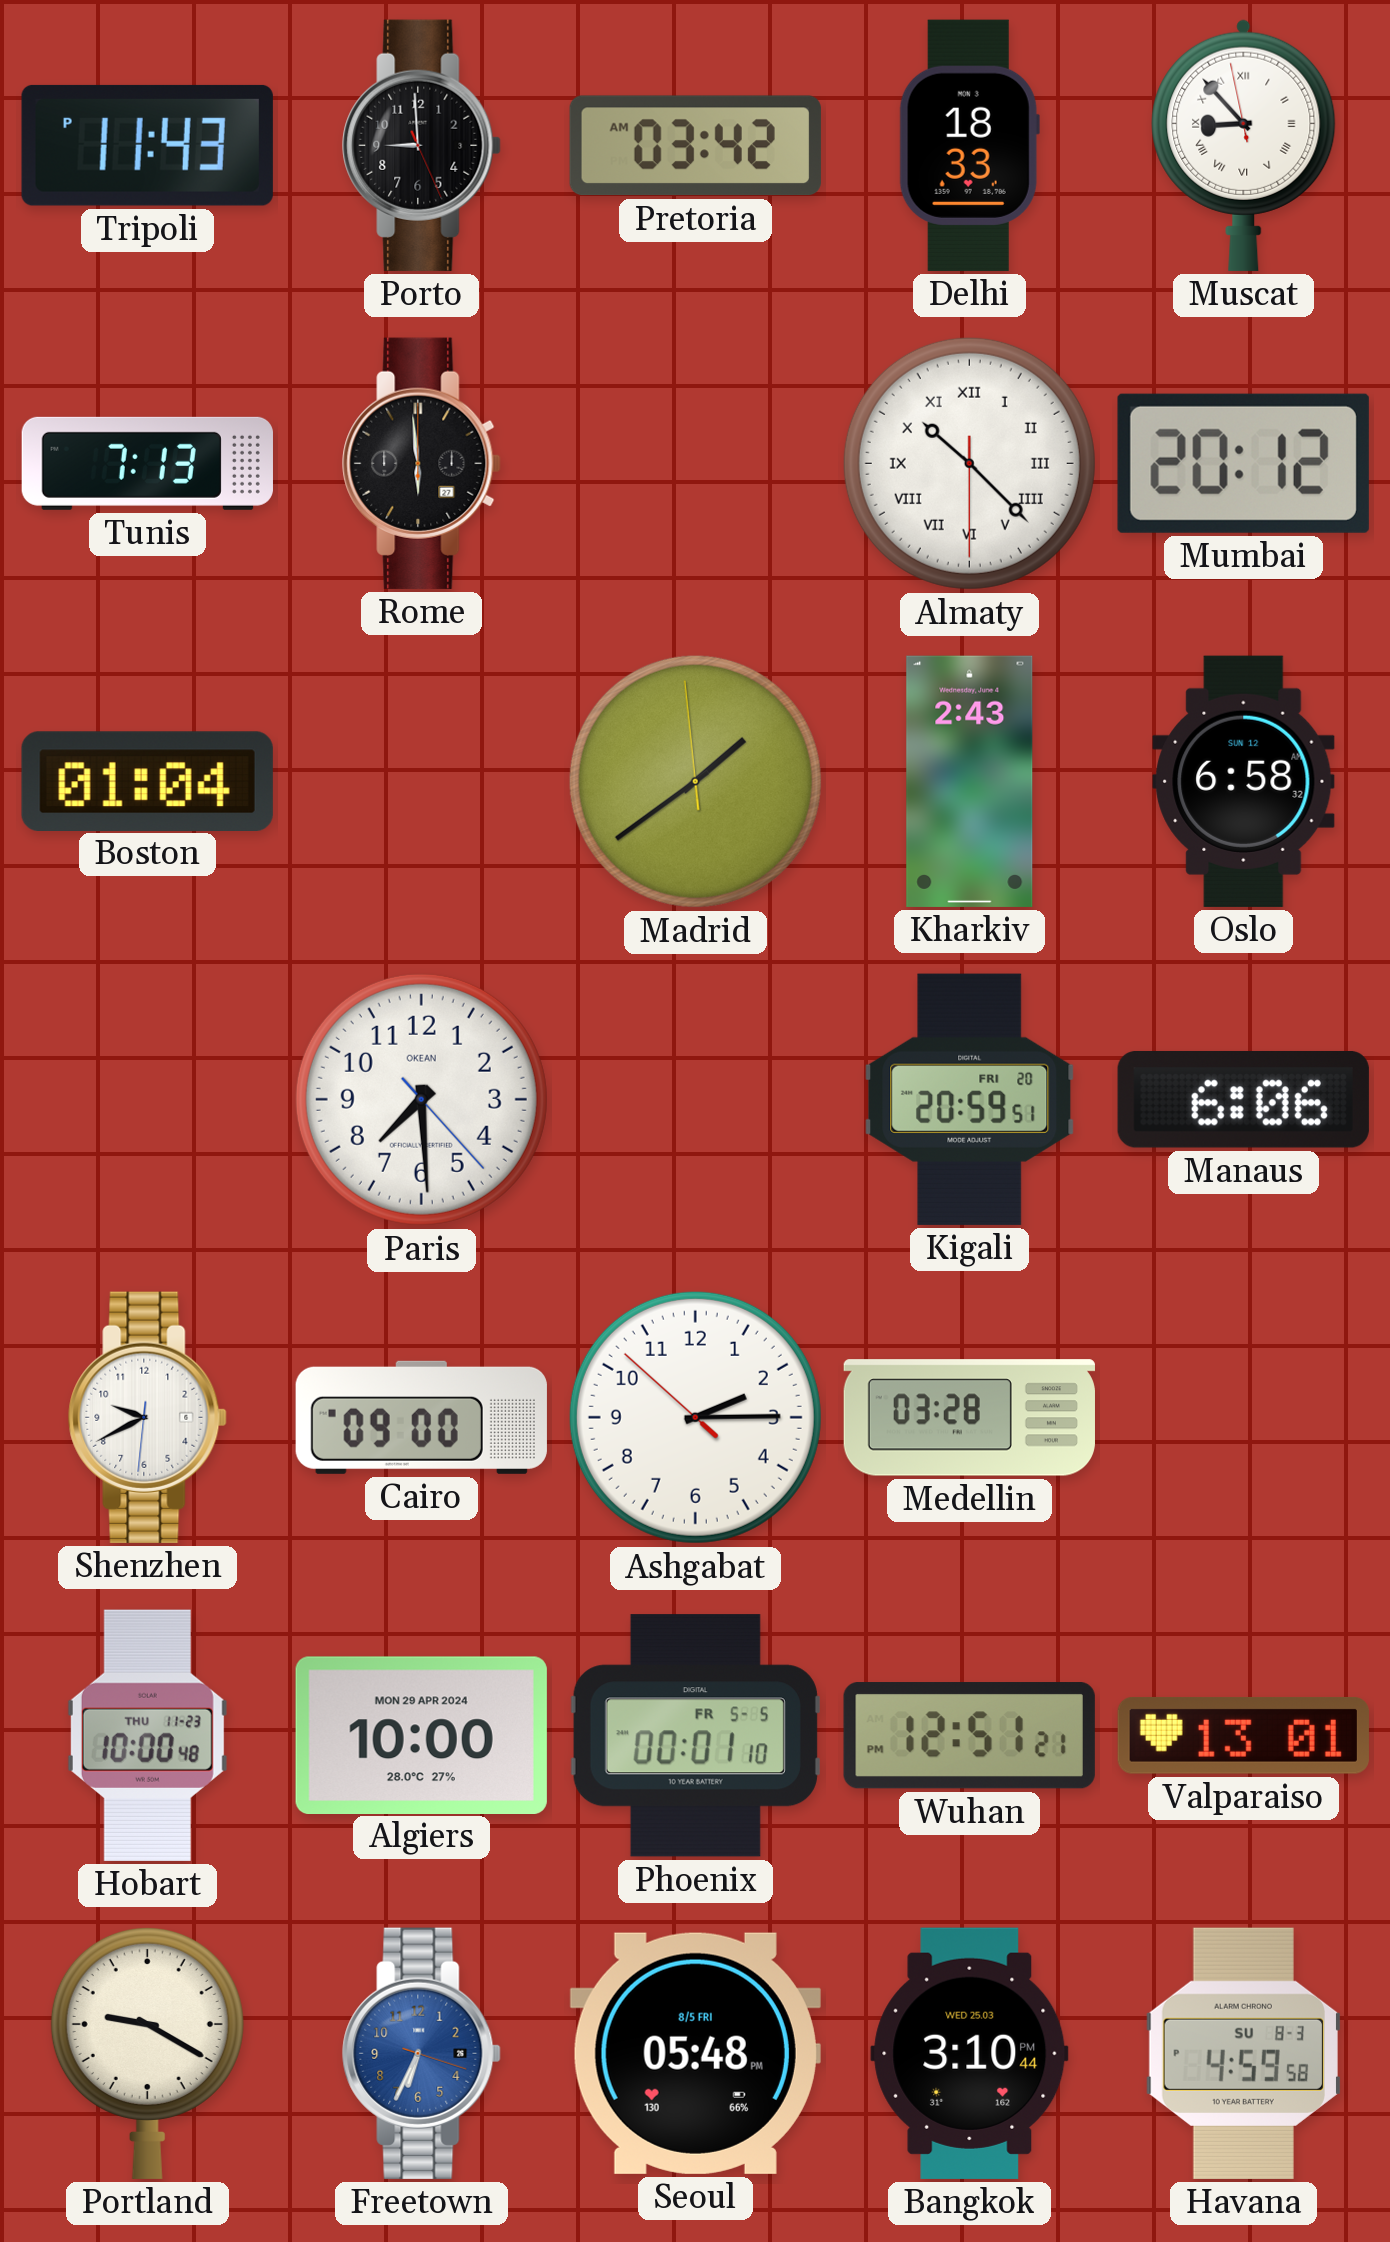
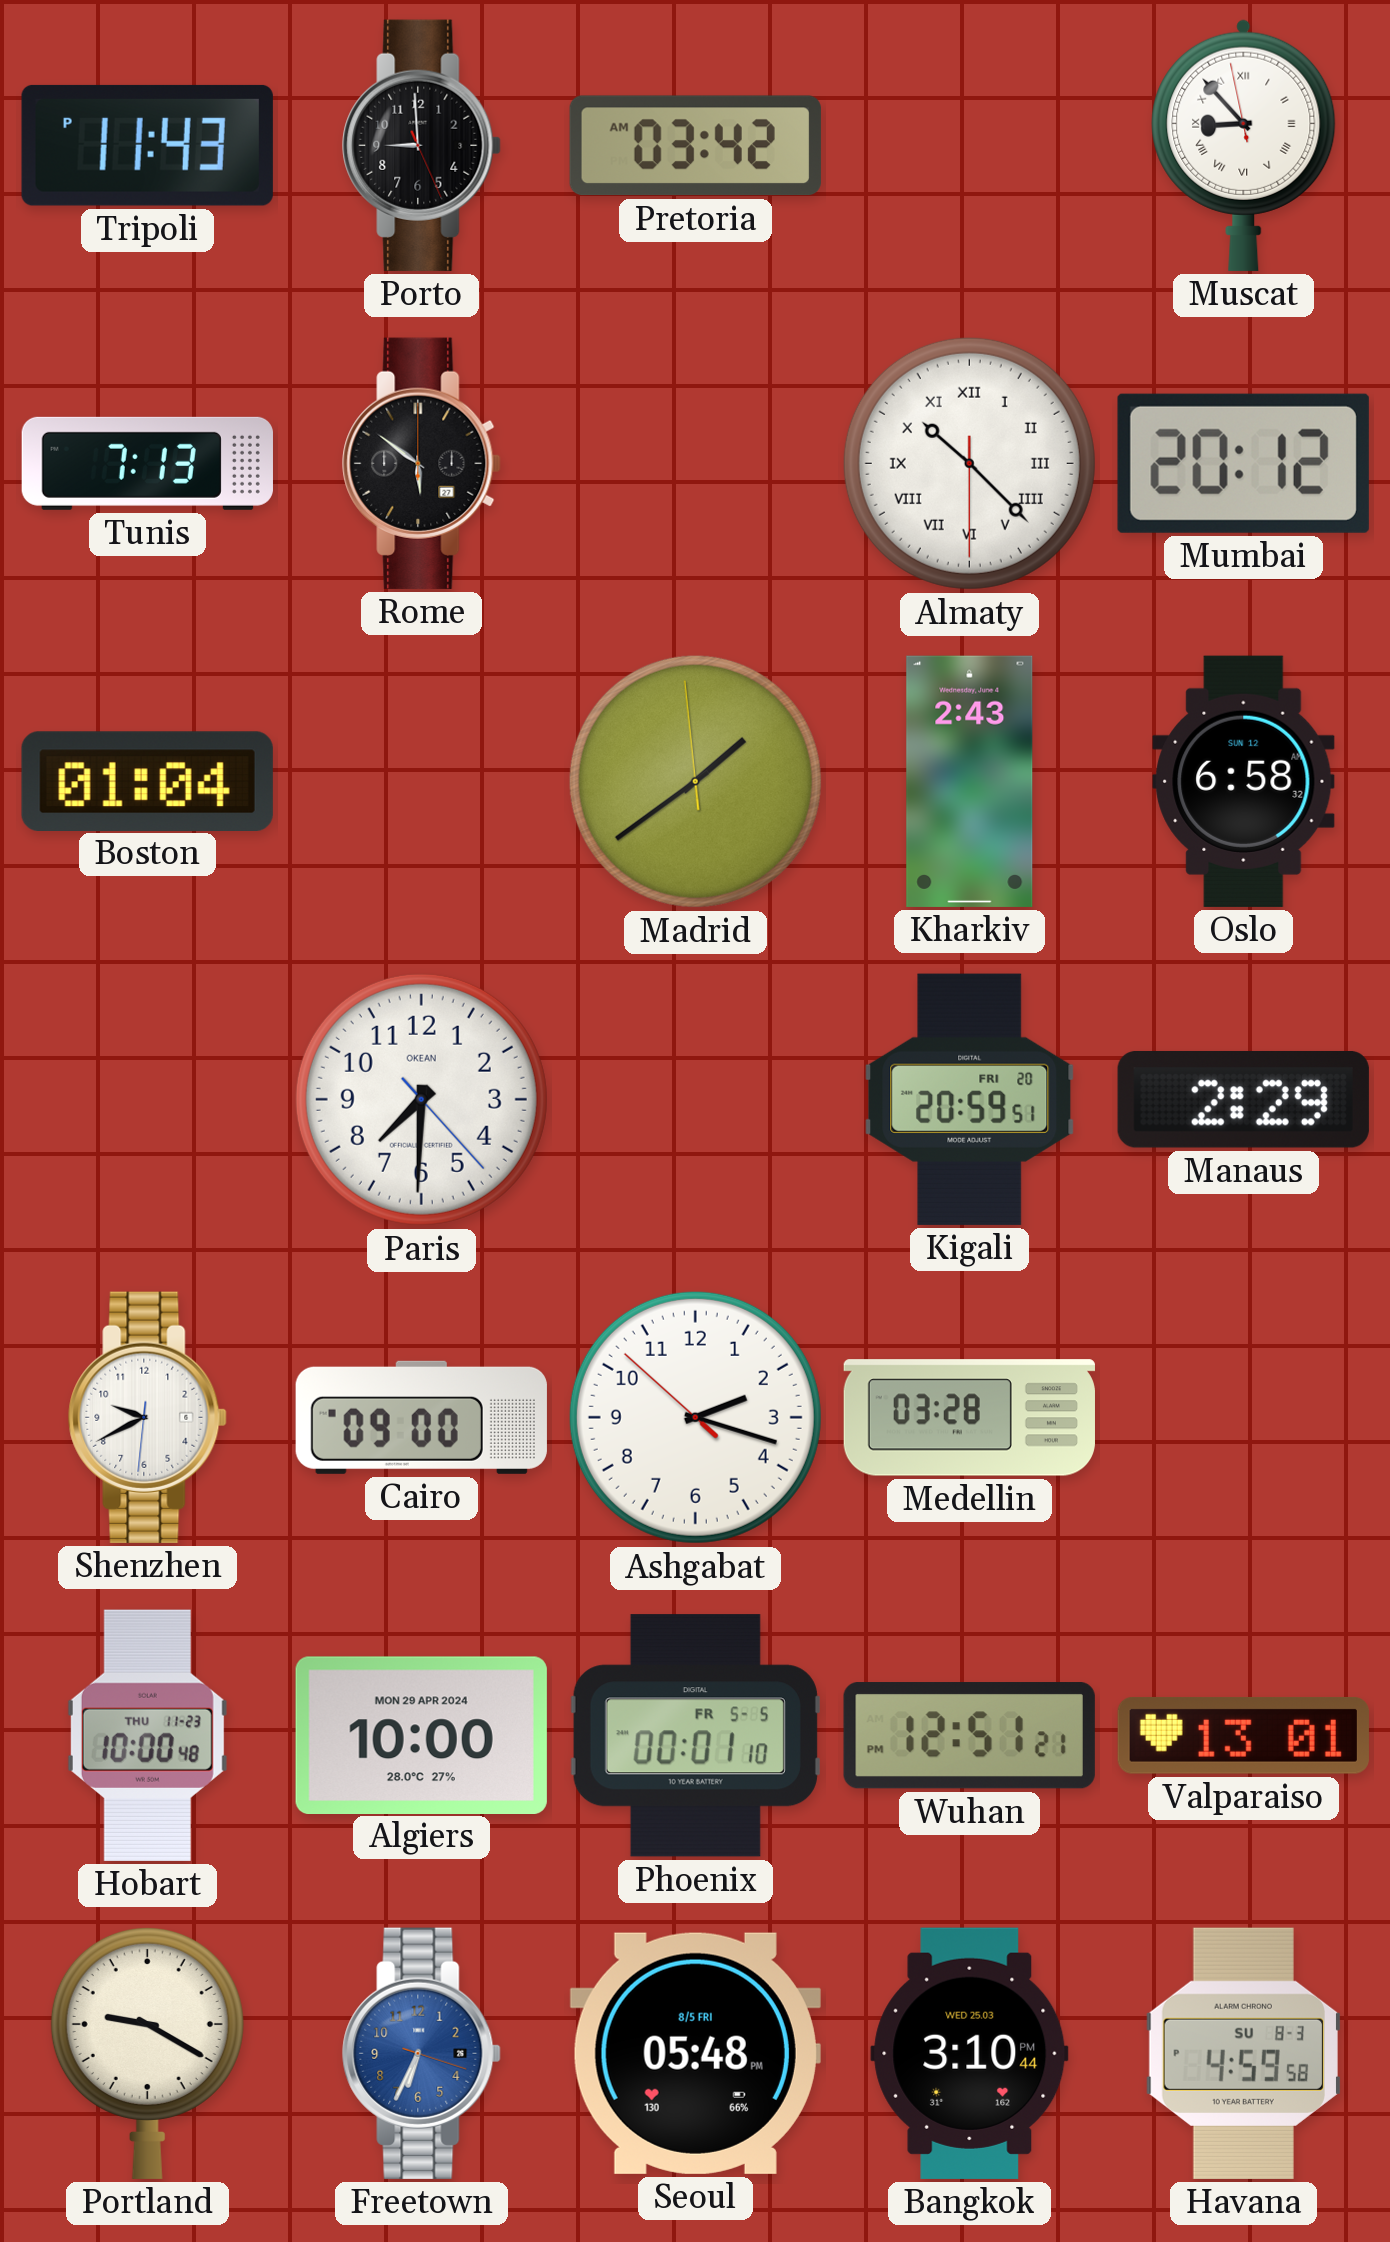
Delhi: 18:33 -> none (969, 145)
Rome: 5:59 -> 5:51 (422, 463)
Paris: 7:29 -> 7:30 (421, 1099)
Manaus: 6:06 -> 2:29 (1243, 1099)
Ashgabat: 2:14 -> 2:17 (695, 1417)
